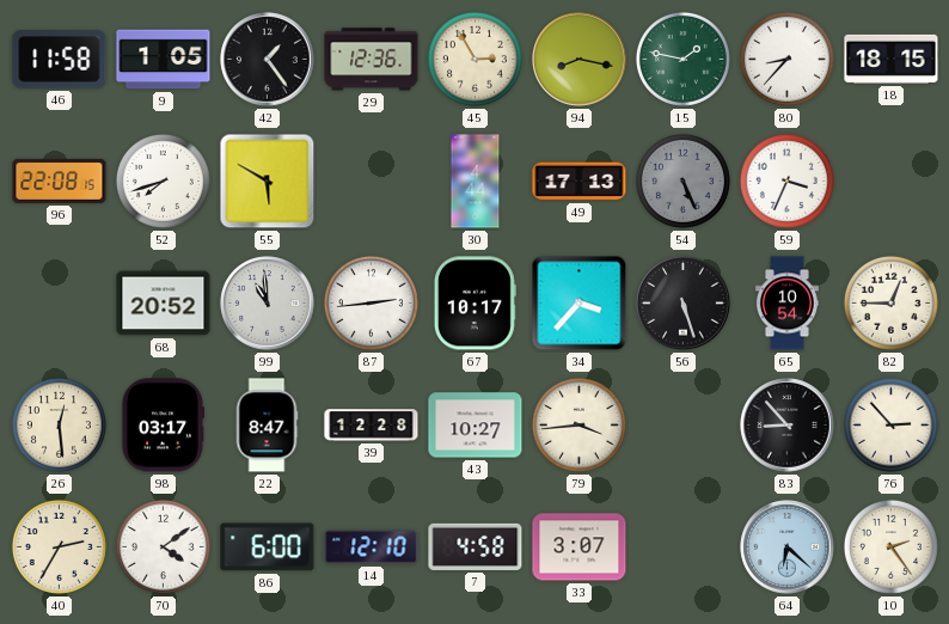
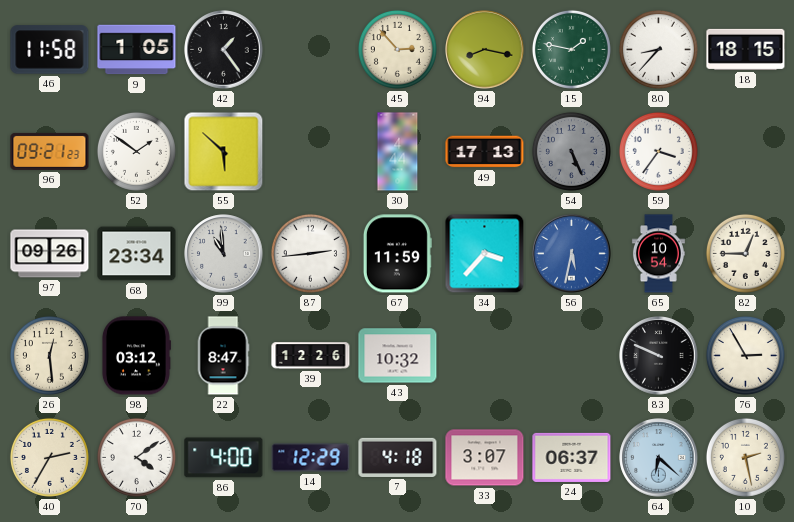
29: 12:36 -> none (372, 60)
45: 2:55 -> 2:53 (397, 49)
96: 22:08 -> 09:21 (50, 151)
52: 7:42 -> 1:51 (136, 151)
55: 5:50 -> 5:52 (224, 152)
59: 3:34 -> 3:36 (658, 151)
97: none -> 09:26 (50, 254)
68: 20:52 -> 23:34 (137, 254)
67: 10:17 -> 11:59 (397, 254)
56: 5:27 -> 5:32 (572, 254)
56 dial: black -> blue (572, 254)
98: 03:17 -> 03:12 (136, 356)
39: 12:28 -> 12:26 (311, 356)
43: 10:27 -> 10:32 (398, 356)
79: 3:44 -> none (578, 424)
83: 8:53 -> 9:49 (659, 356)
76: 2:53 -> 2:55 (745, 355)
86: 6:00 -> 4:00 (224, 458)
14: 12:10 -> 12:29 (311, 458)
7: 4:58 -> 4:18 (398, 457)
24: none -> 06:37 (572, 457)
10: 2:24 -> 2:28 (745, 457)
